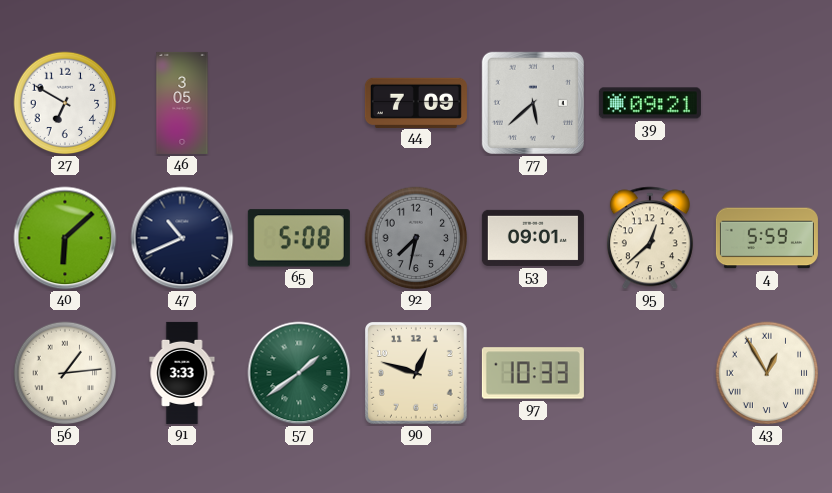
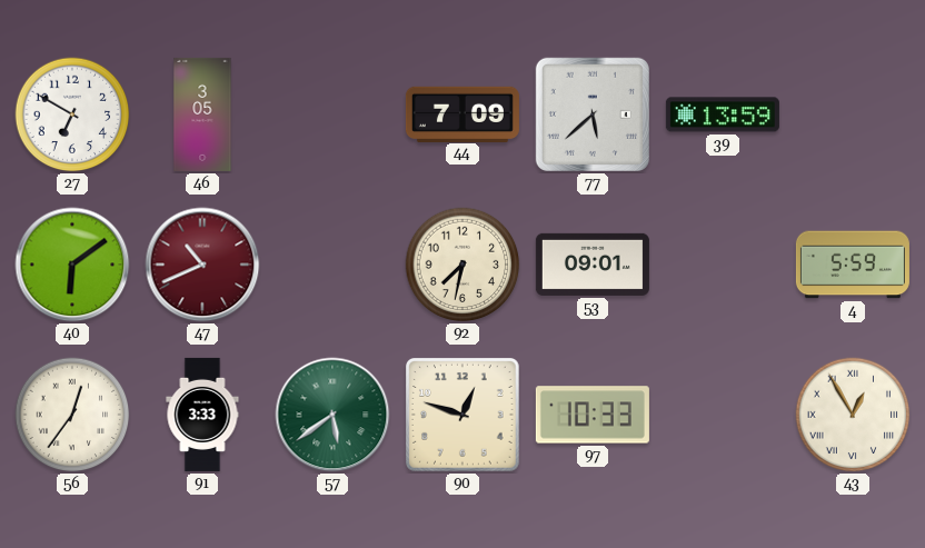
39: 09:21 -> 13:59 (723, 114)
40: 6:08 -> 6:09 (72, 265)
47 dial: navy -> burgundy (202, 265)
65: 5:08 -> none (299, 238)
92 dial: grey -> cream (463, 265)
95: 12:38 -> none (650, 238)
56: 1:14 -> 12:36 (72, 415)
57: 1:39 -> 5:39 (332, 415)
